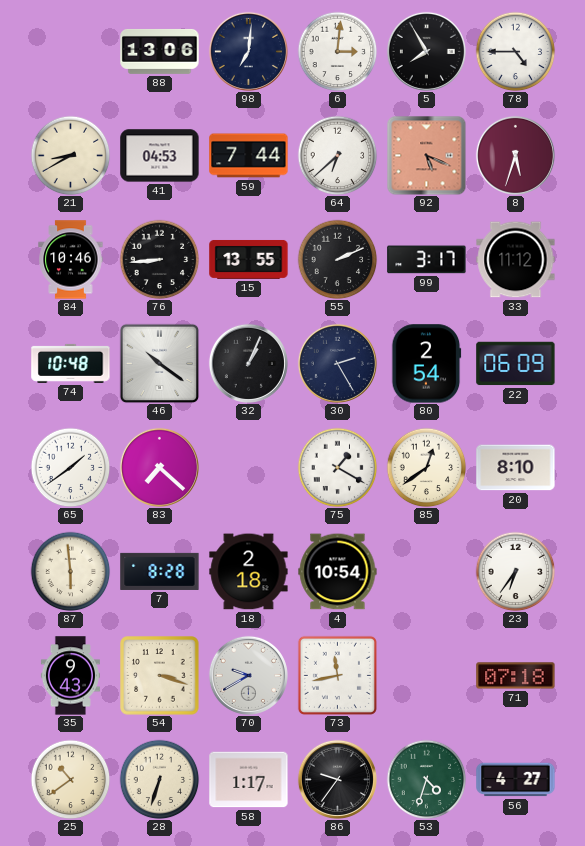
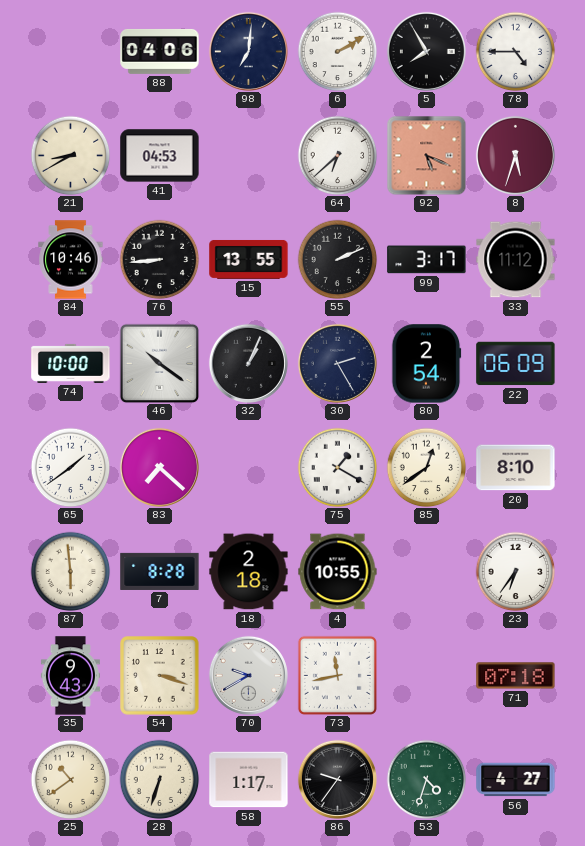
88: 13:06 -> 04:06 (160, 51)
6: 3:01 -> 2:10 (337, 51)
59: 7:44 -> none (249, 156)
74: 10:48 -> 10:00 (71, 363)
4: 10:54 -> 10:55 (338, 572)
